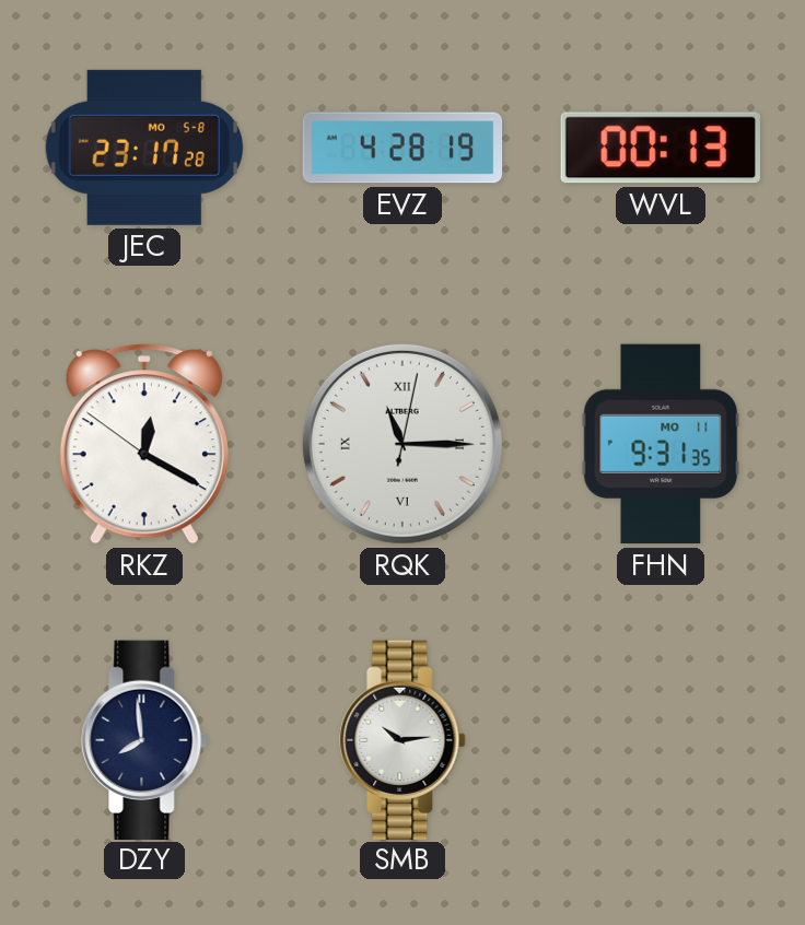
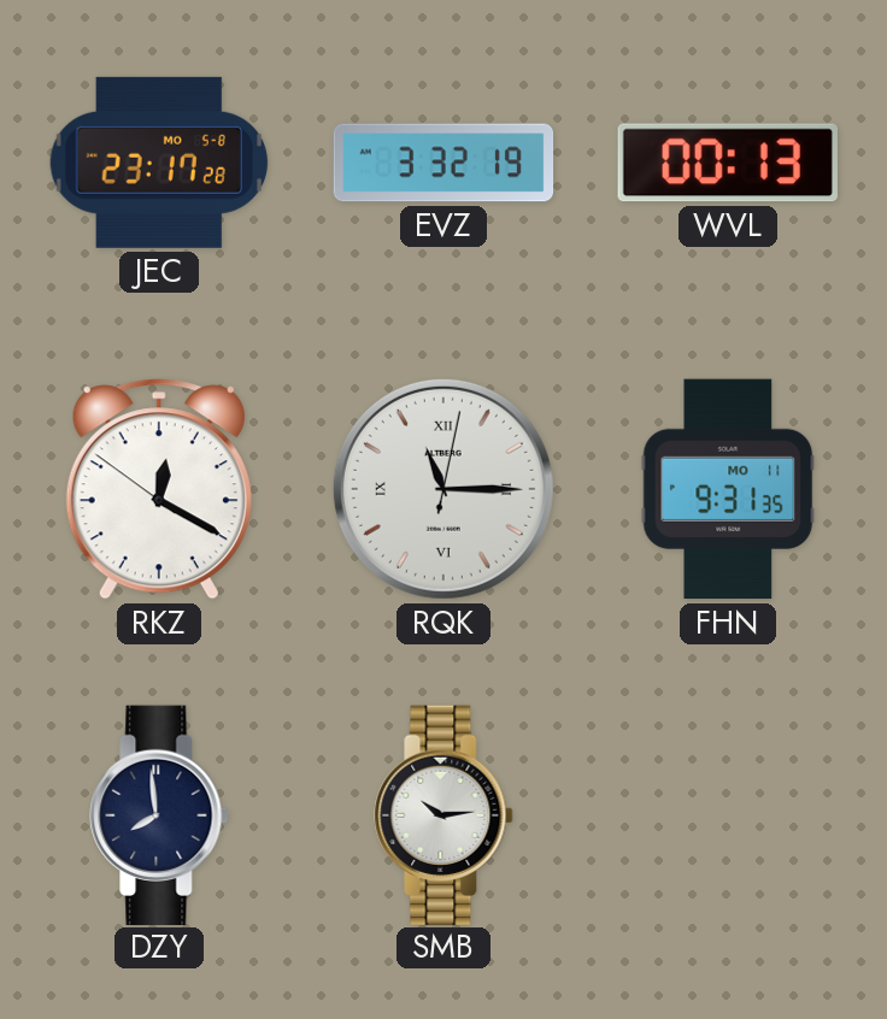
EVZ: 4:28 -> 3:32 (444, 163)
